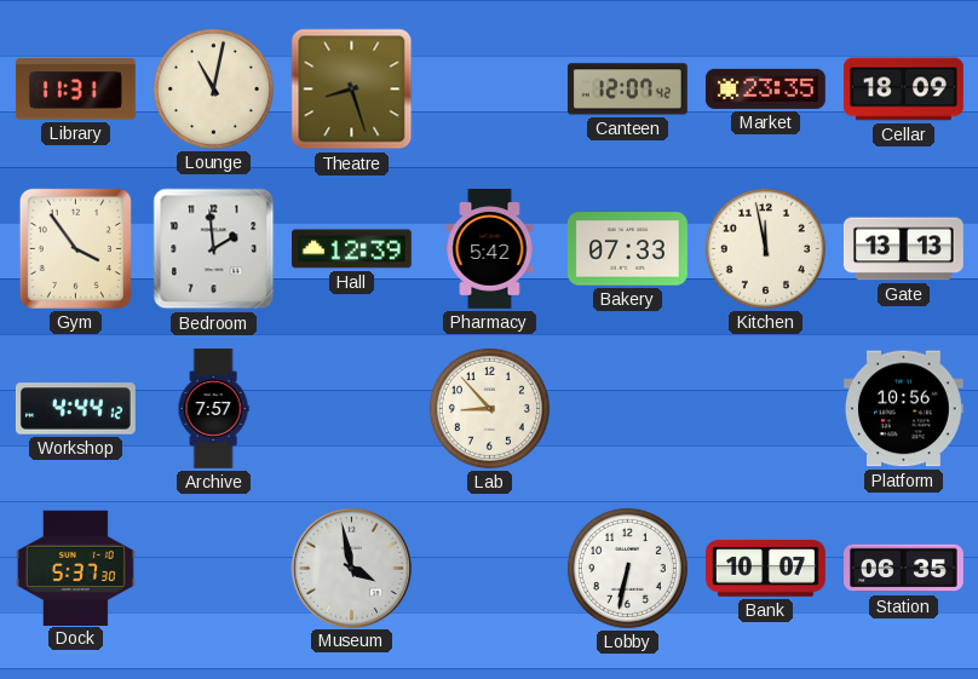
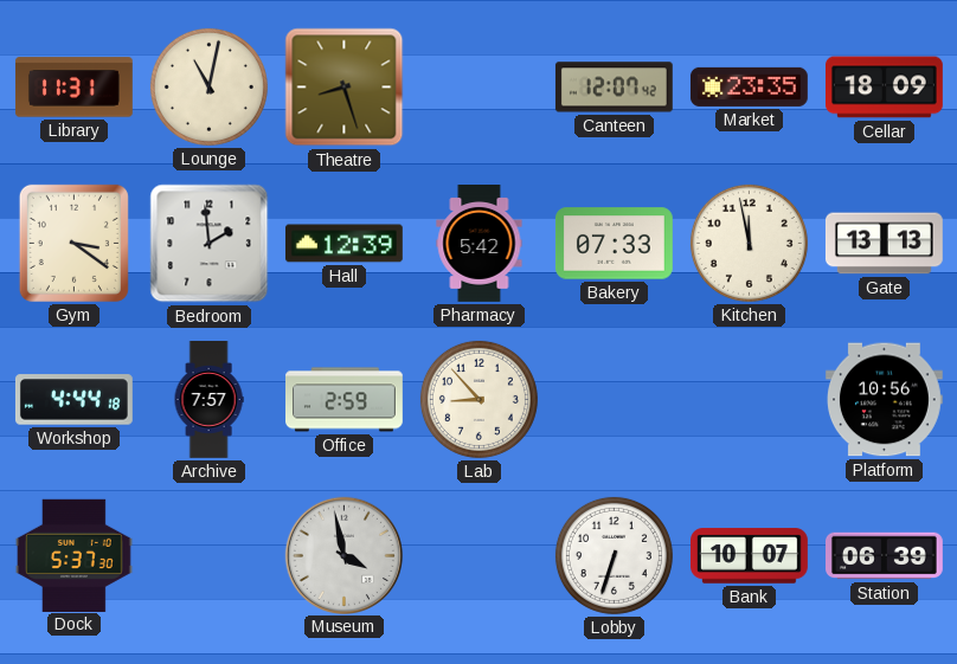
Gym: 3:54 -> 3:21 (73, 243)
Workshop: 4:44:12 -> 4:44:18 (73, 400)
Office: none -> 2:59 (345, 400)
Lobby: 6:32 -> 6:33 (614, 555)
Station: 06:35 -> 06:39 (885, 556)
